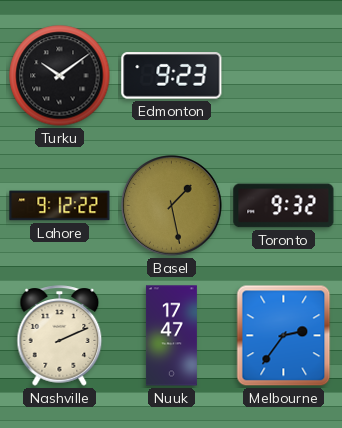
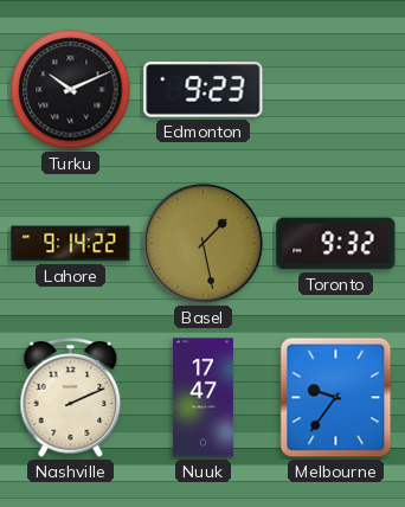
Turku: 10:09 -> 10:11 (71, 90)
Lahore: 9:12 -> 9:14 (71, 244)
Melbourne: 2:36 -> 9:36 (336, 398)
